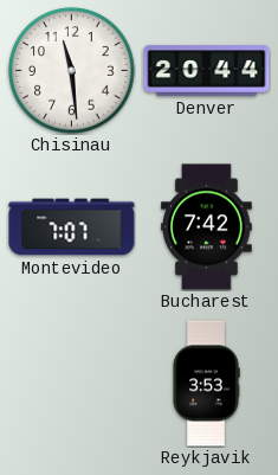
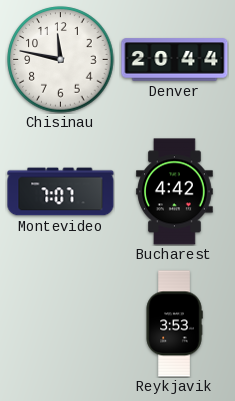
Chisinau: 11:29 -> 11:47 (61, 60)
Bucharest: 7:42 -> 4:42 (175, 192)
